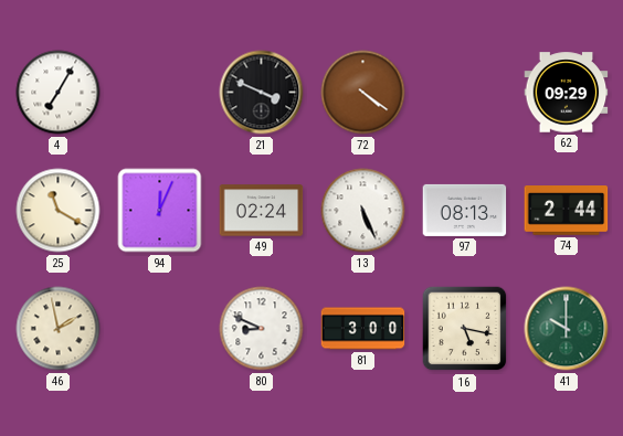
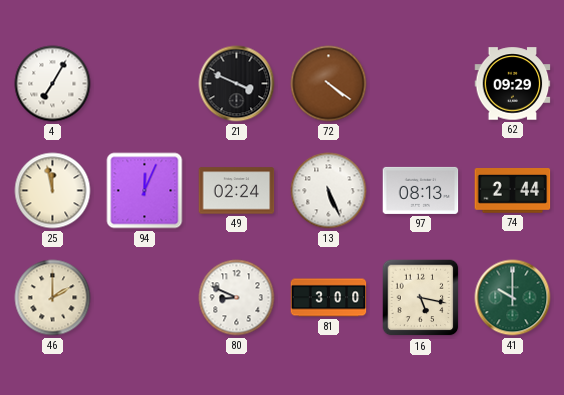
25: 11:20 -> 11:58 (53, 191)
46: 1:58 -> 2:00 (53, 298)
